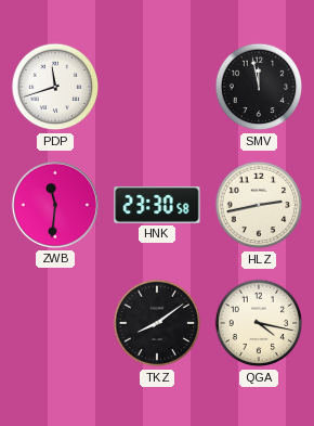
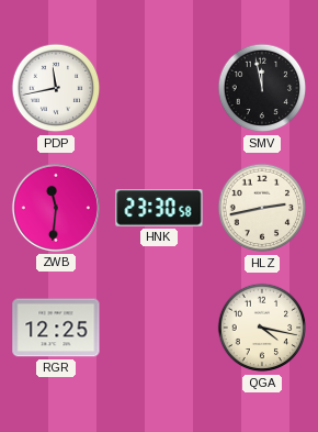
PDP: 11:42 -> 11:43 (56, 88)
RGR: none -> 12:25 (56, 328)
TKZ: 8:09 -> none (157, 323)
